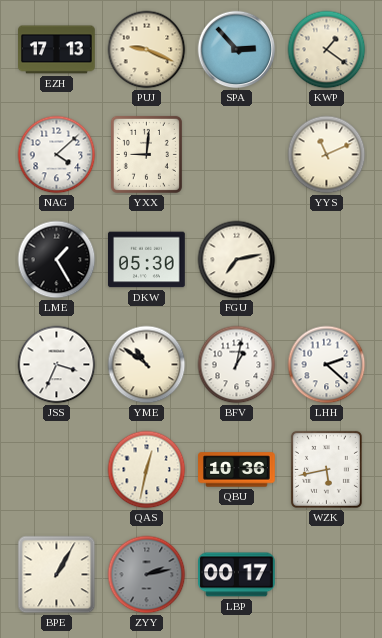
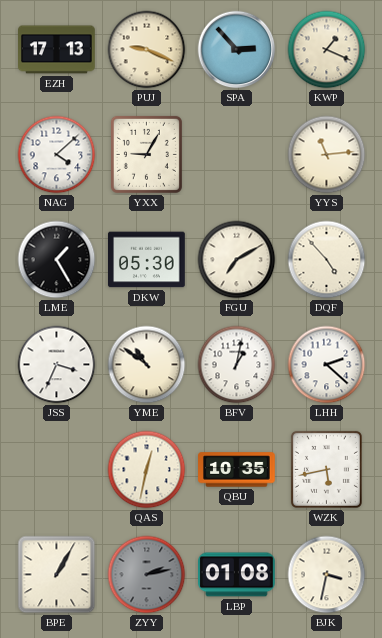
KWP: 1:21 -> 1:19 (327, 50)
YXX: 9:01 -> 9:05 (146, 154)
YYS: 11:11 -> 11:14 (327, 155)
FGU: 7:13 -> 7:10 (237, 260)
DQF: none -> 4:53 (327, 260)
QBU: 10:36 -> 10:35 (237, 470)
LBP: 00:17 -> 01:08 (237, 575)
BJK: none -> 3:32 (327, 575)
